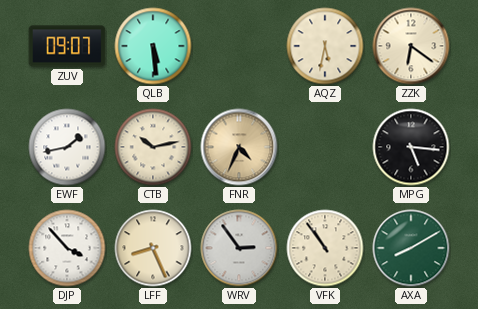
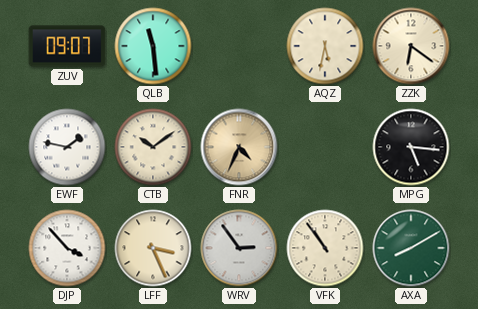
QLB: 5:29 -> 11:29 (153, 46)
EWF: 1:43 -> 1:47 (67, 147)
CTB: 10:13 -> 10:09 (153, 147)
LFF: 8:26 -> 3:26 (153, 248)
